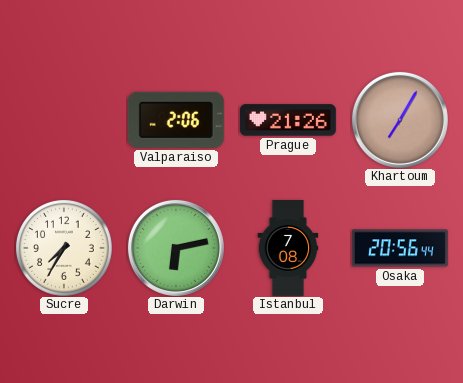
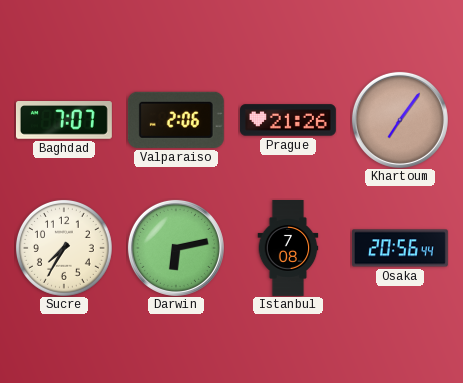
Baghdad: none -> 7:07 (64, 121)
Khartoum: 7:05 -> 7:06 (400, 120)
